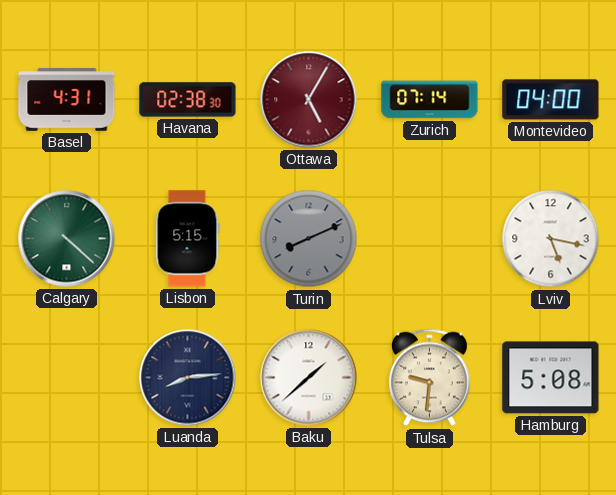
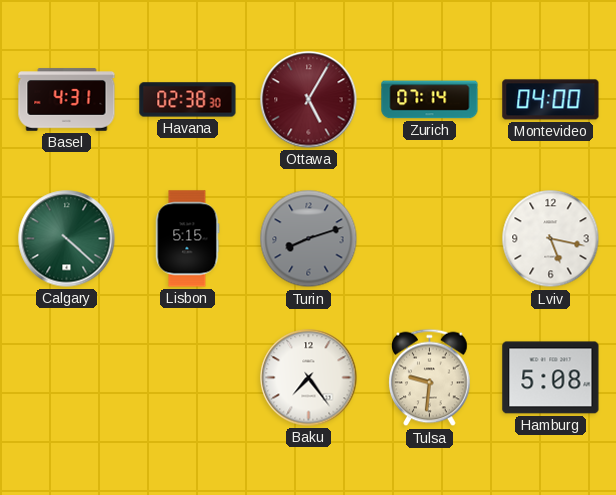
Turin: 8:11 -> 8:12 (309, 239)
Luanda: 8:14 -> none (188, 378)
Baku: 1:38 -> 7:24 (309, 378)
